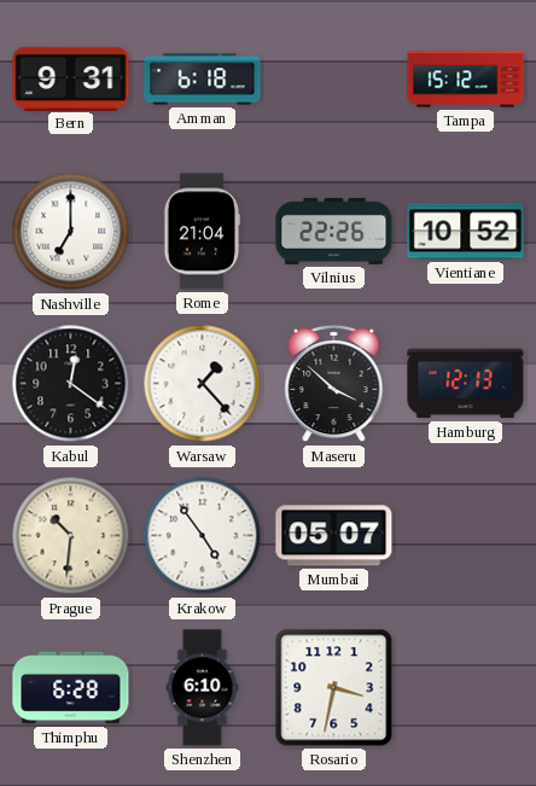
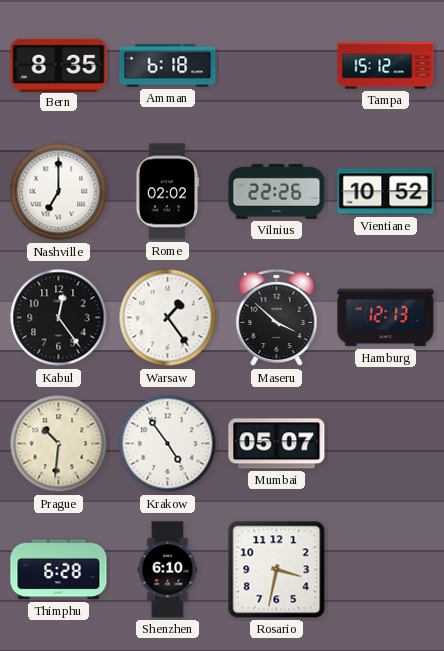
Bern: 9:31 -> 8:35 (59, 65)
Rome: 21:04 -> 02:02 (167, 192)
Kabul: 12:21 -> 12:24 (59, 318)
Warsaw: 1:23 -> 1:24 (168, 318)
